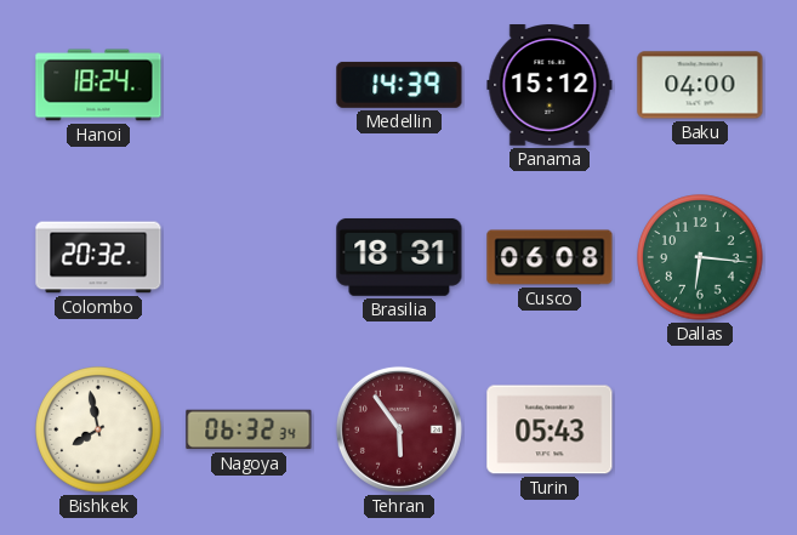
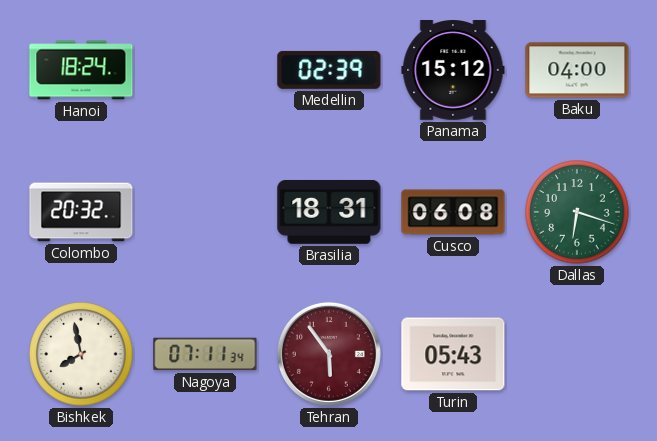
Medellin: 14:39 -> 02:39 (329, 70)
Dallas: 6:16 -> 6:18 (577, 212)
Nagoya: 06:32 -> 07:11 (205, 354)
